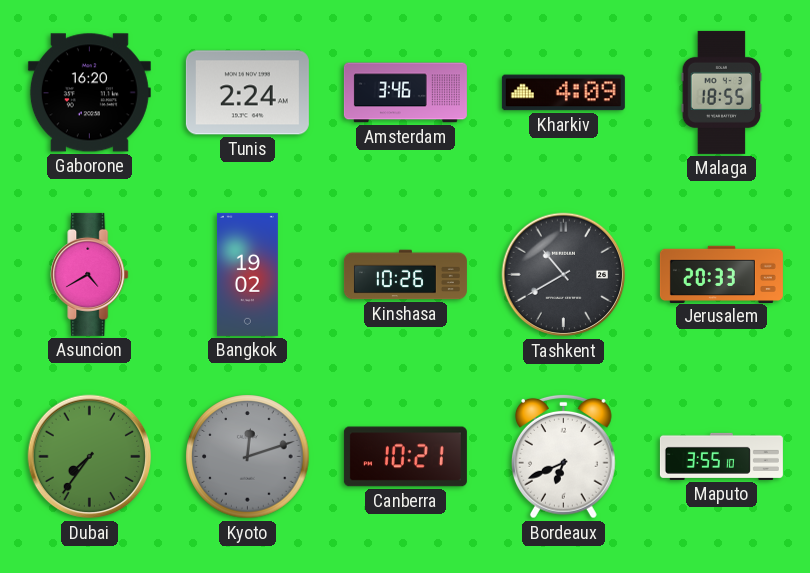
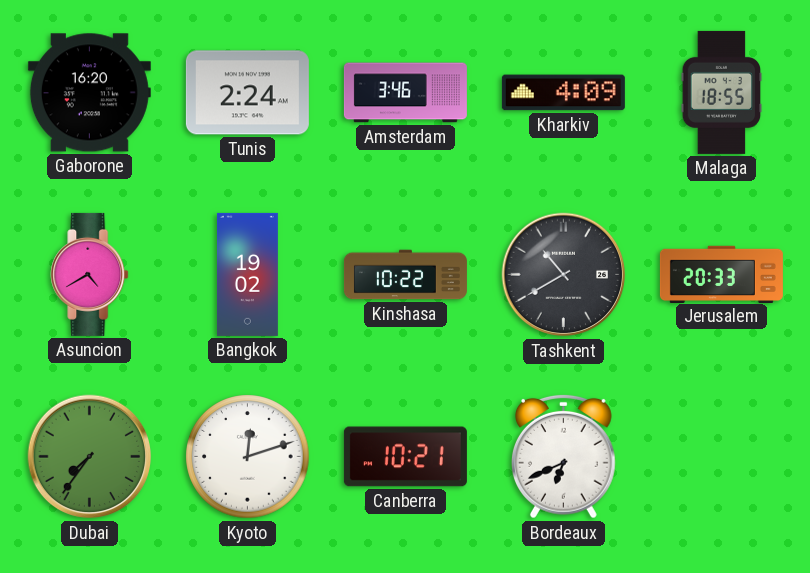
Kinshasa: 10:26 -> 10:22 (405, 275)
Kyoto dial: grey -> white (248, 457)
Maputo: 3:55 -> none (721, 456)
